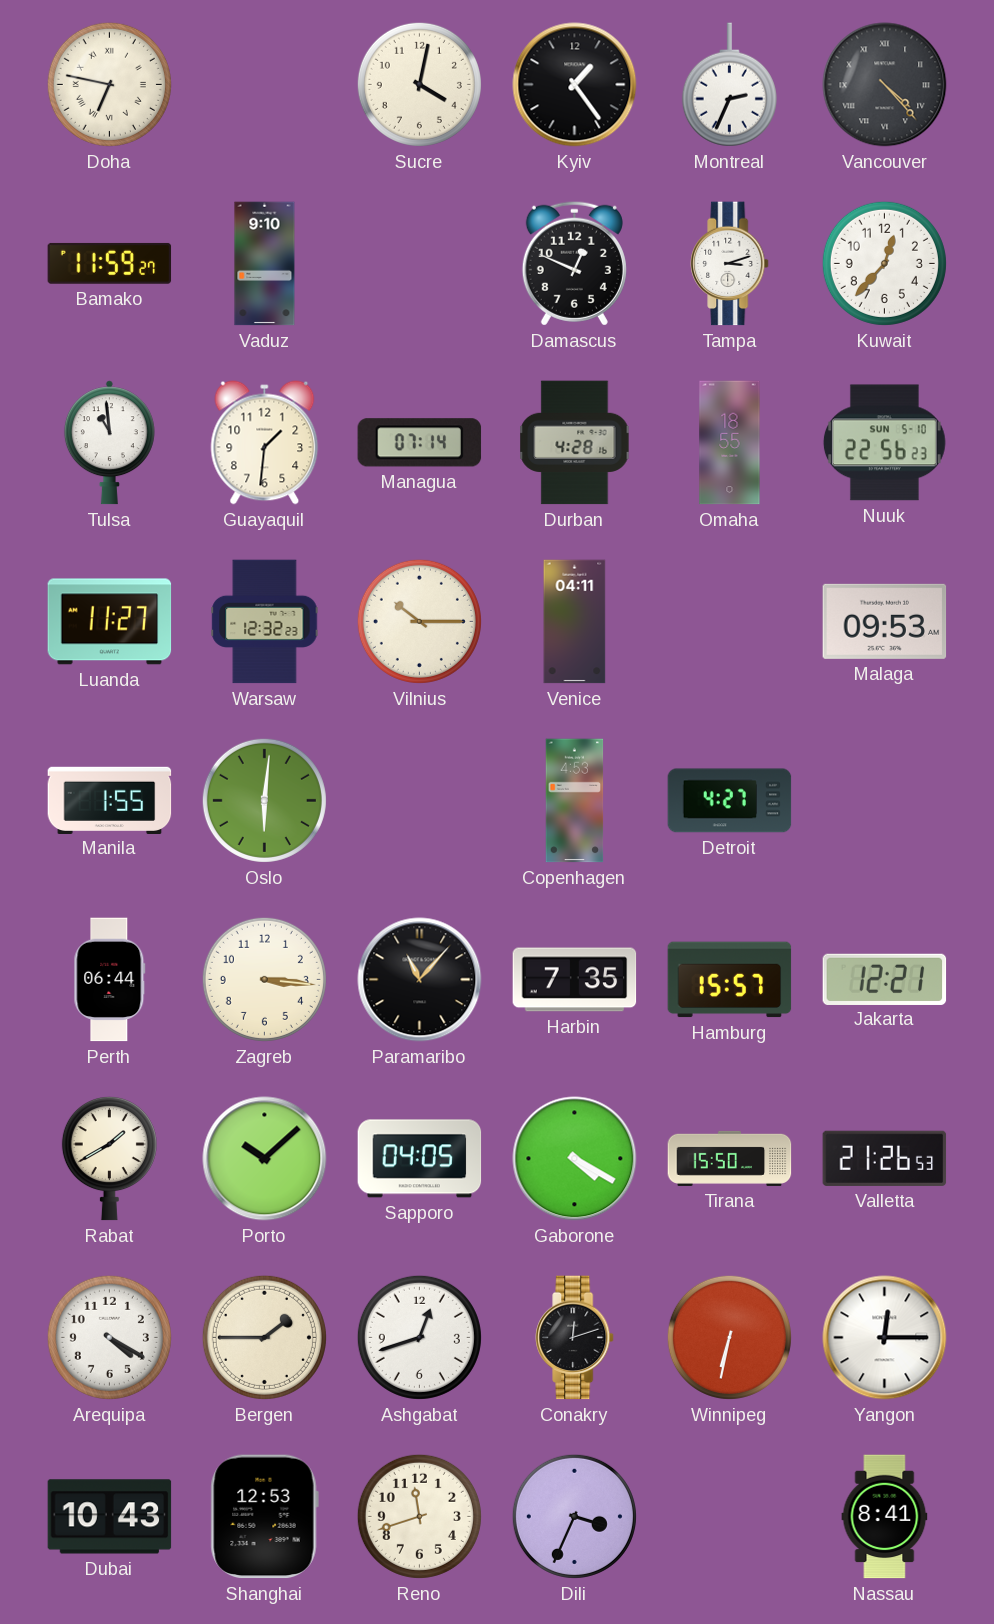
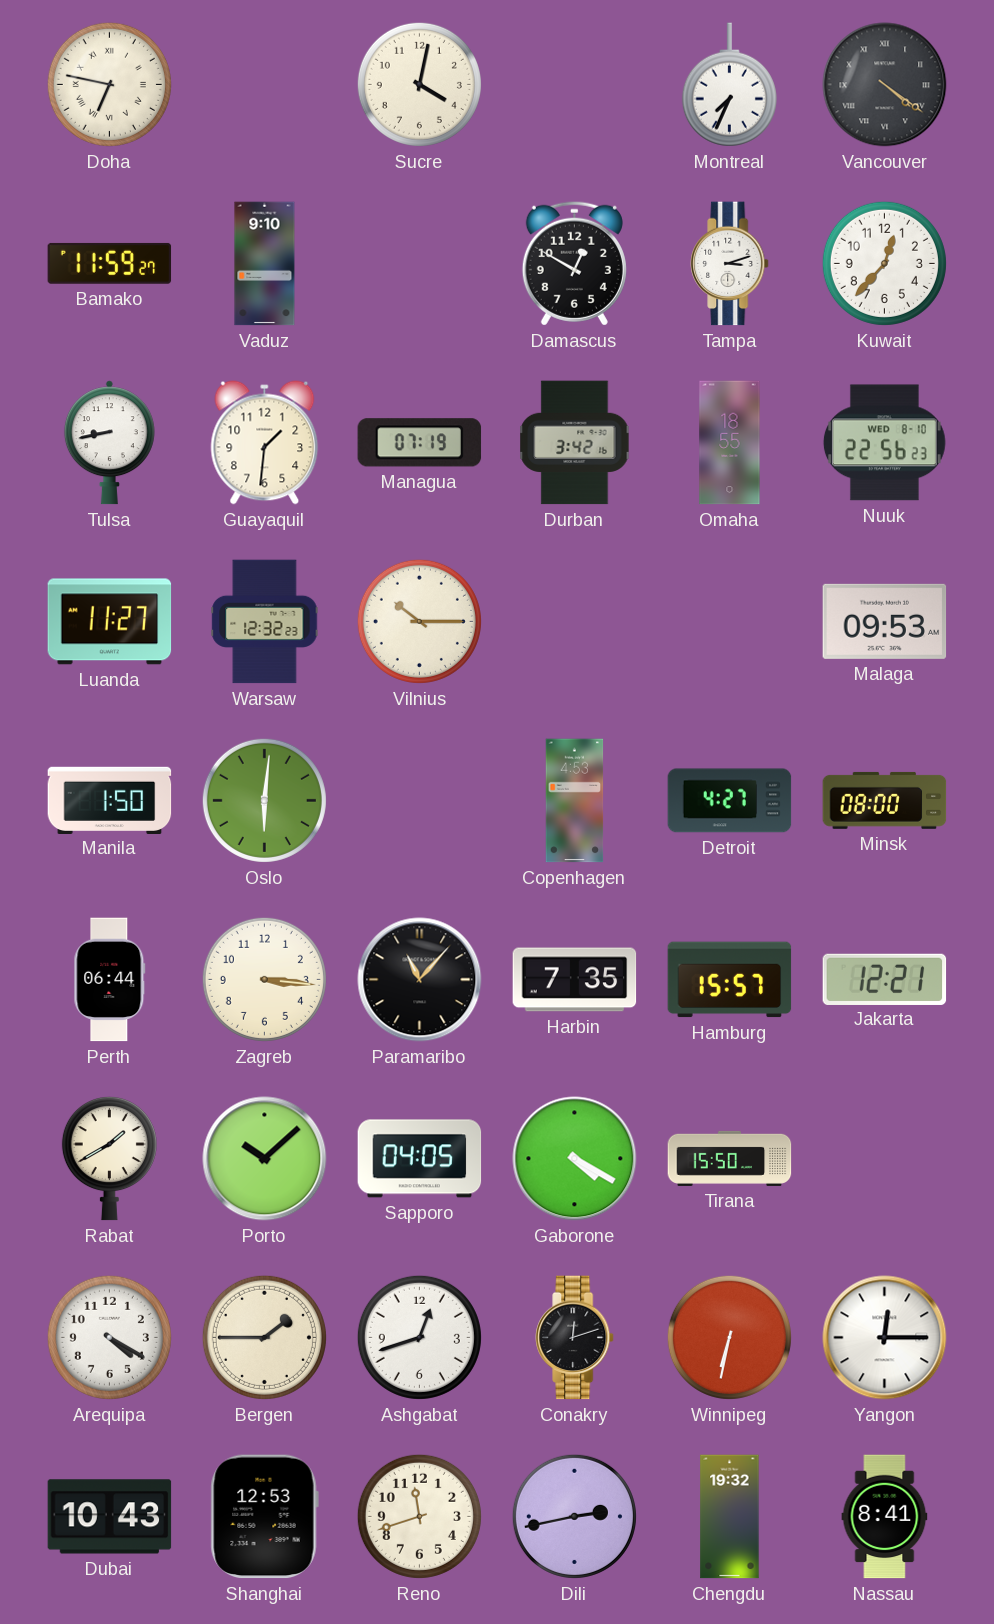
Kyiv: 1:24 -> none (575, 85)
Montreal: 2:34 -> 7:34 (729, 85)
Vancouver: 4:23 -> 4:21 (885, 85)
Damascus: 12:49 -> 12:50 (574, 263)
Tulsa: 10:59 -> 8:43 (109, 443)
Managua: 07:14 -> 07:19 (420, 443)
Durban: 4:28 -> 3:42 (575, 443)
Nuuk date: SUN 5-10 -> WED 8-10 (884, 443)
Venice: 04:11 -> none (575, 622)
Manila: 1:55 -> 1:50 (110, 800)
Minsk: none -> 08:00 (885, 800)
Valletta: 21:26 -> none (885, 1158)
Dili: 3:34 -> 2:43 (574, 1516)
Chengdu: none -> 19:32 (730, 1517)
